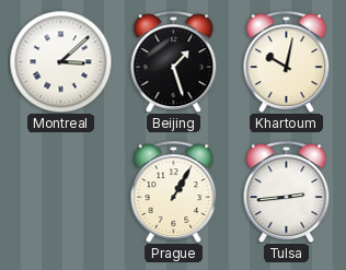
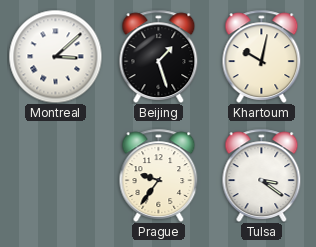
Prague: 1:05 -> 9:36 (159, 175)
Tulsa: 2:44 -> 3:21 (262, 175)
